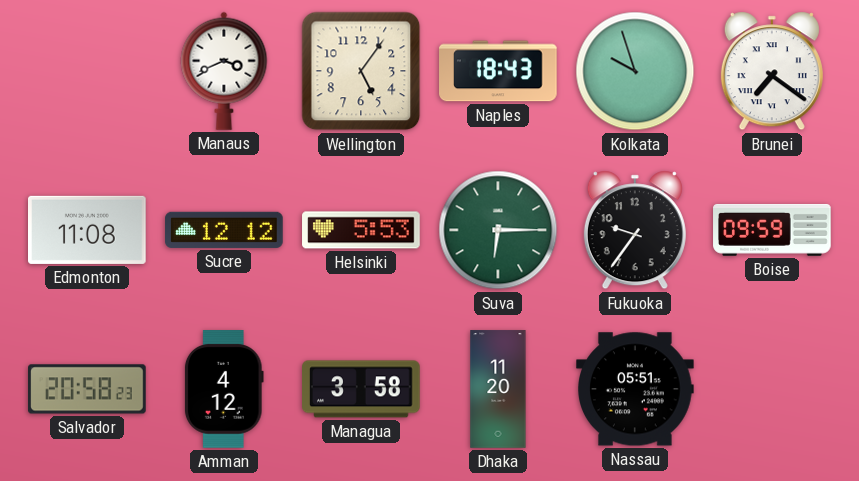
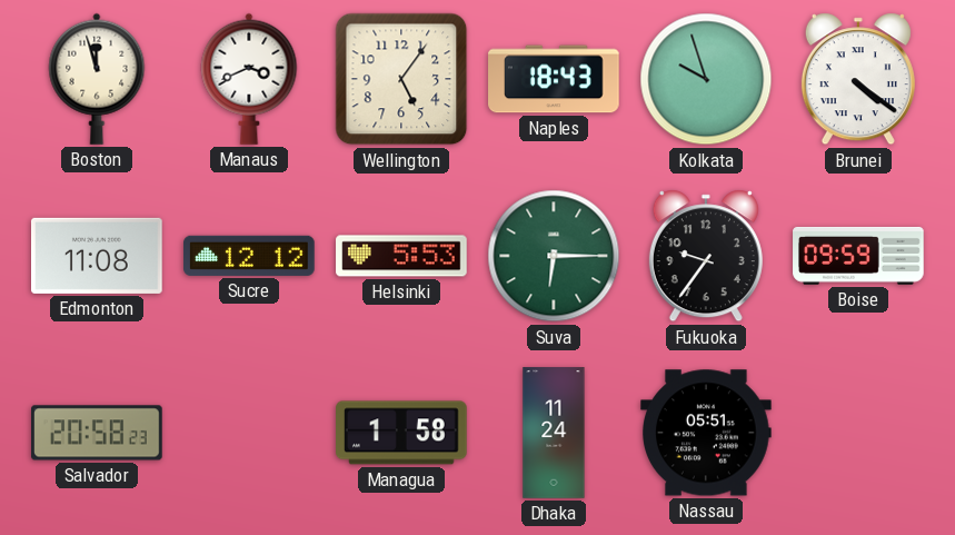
Boston: none -> 11:57 (97, 79)
Brunei: 7:21 -> 4:21 (858, 79)
Amman: 4:12 -> none (224, 389)
Managua: 3:58 -> 1:58 (401, 433)
Dhaka: 11:20 -> 11:24 (554, 433)
